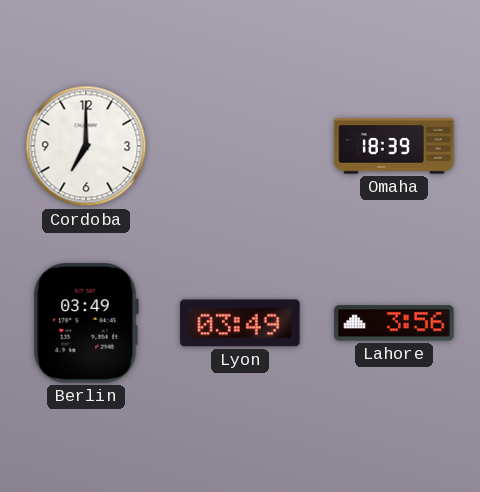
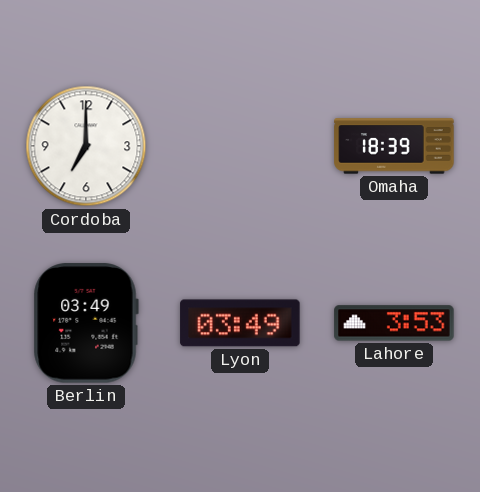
Lahore: 3:56 -> 3:53 (394, 323)
